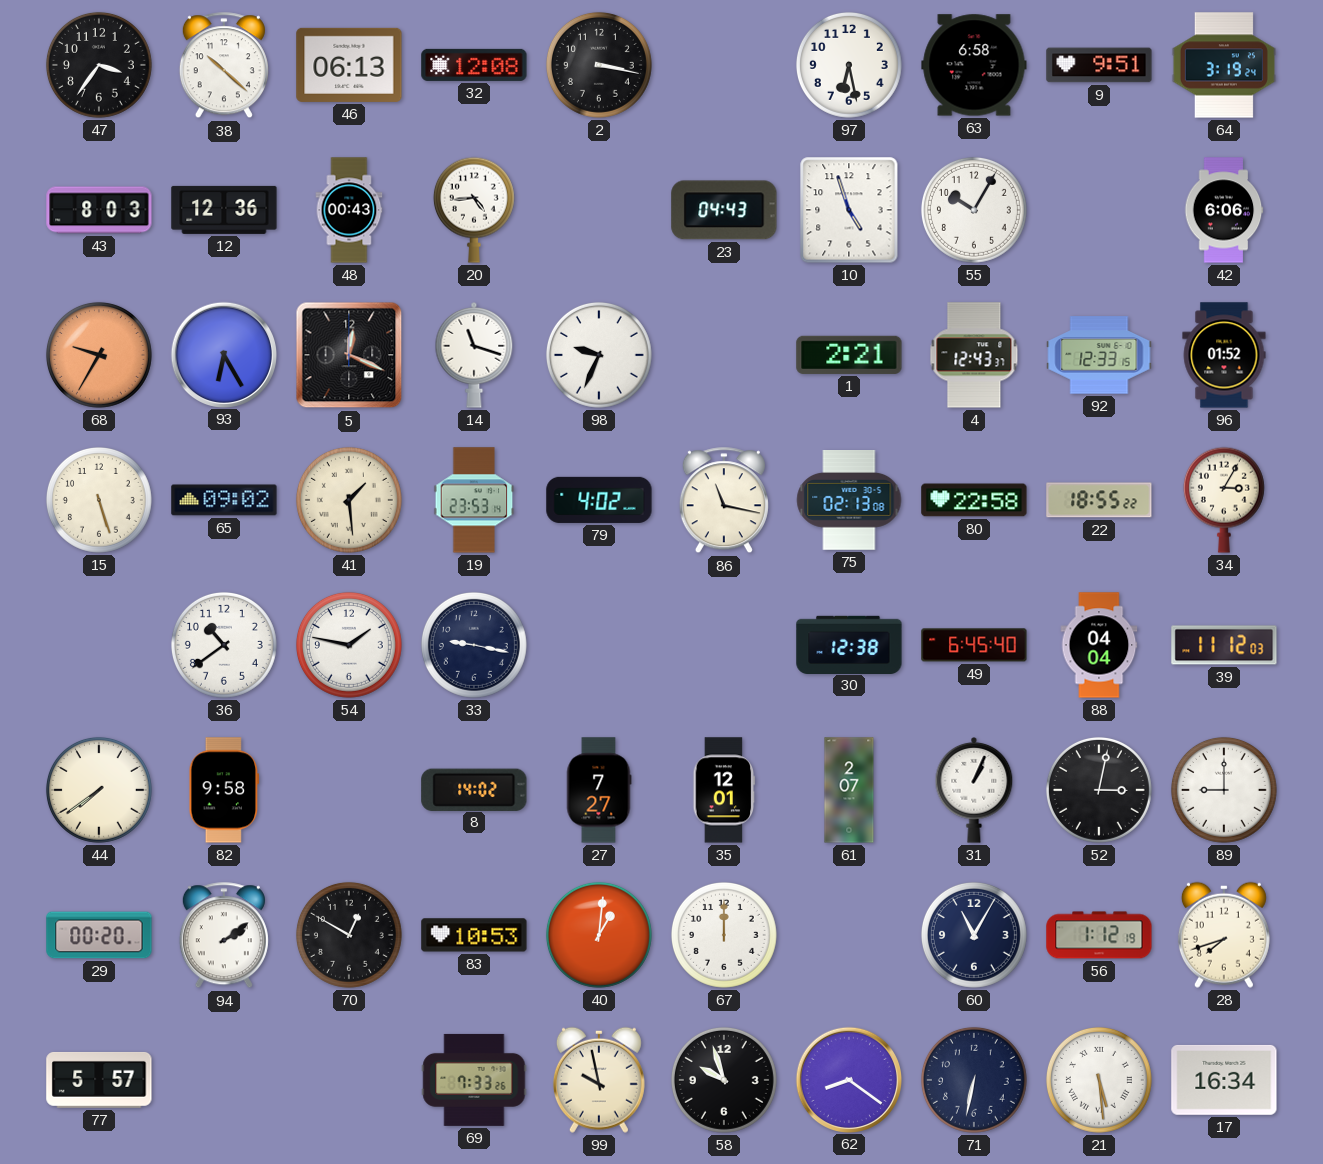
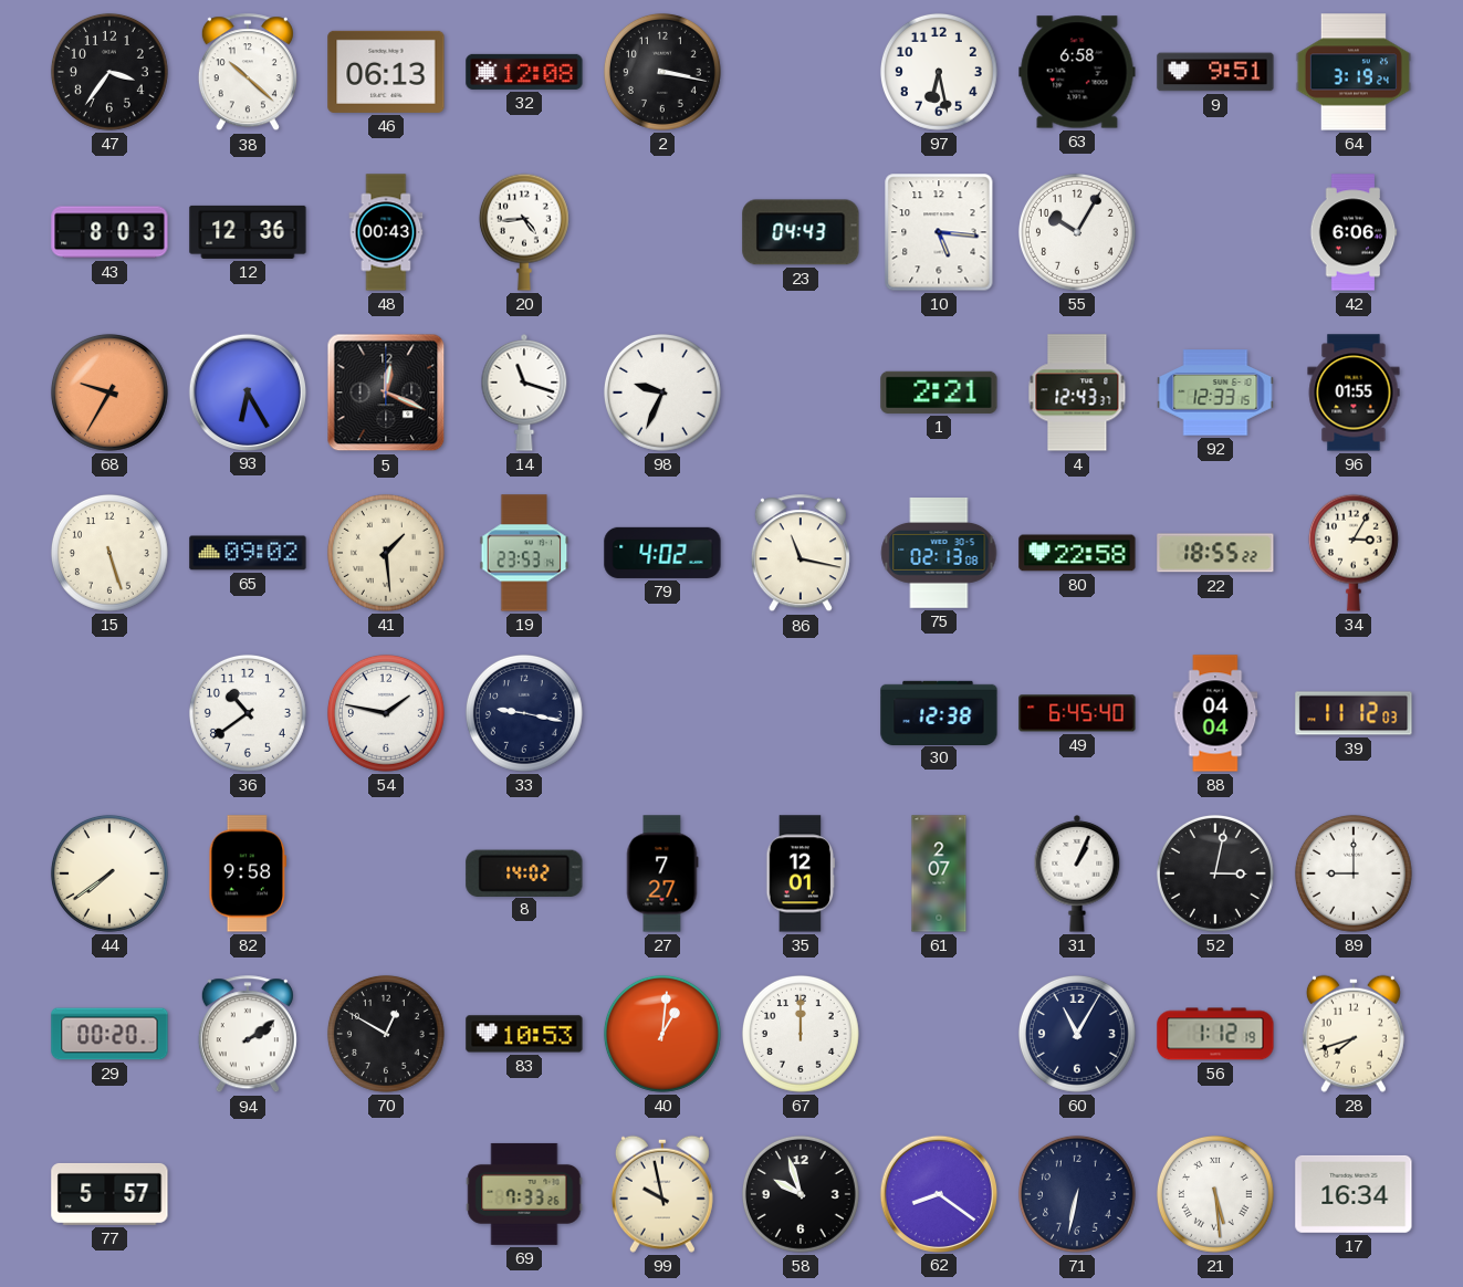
10: 4:57 -> 5:16 (939, 232)
96: 01:52 -> 01:55 (1354, 393)
